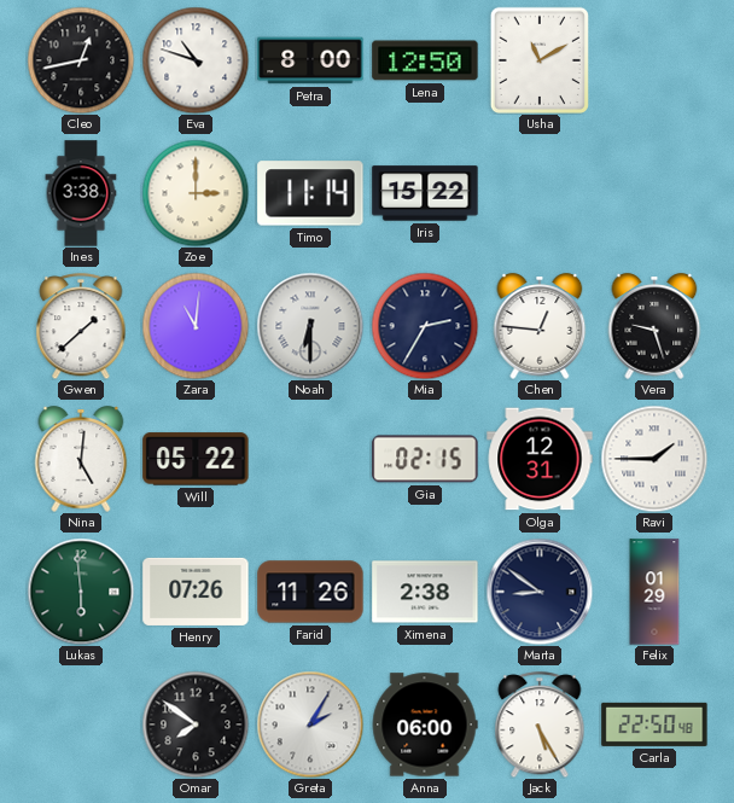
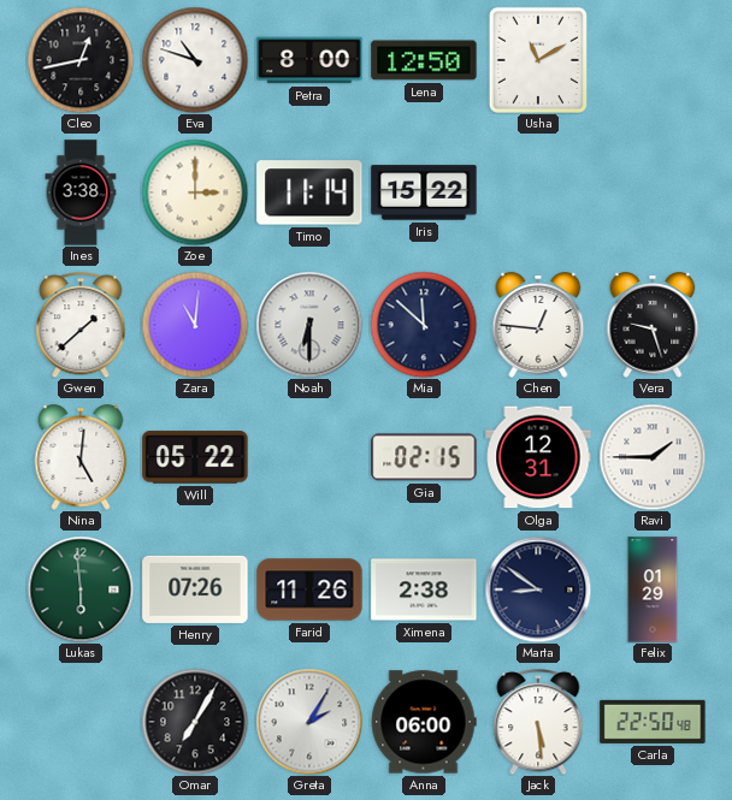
Mia: 2:35 -> 11:52 (424, 325)
Omar: 7:51 -> 7:05 (195, 722)
Jack: 5:25 -> 5:29 (538, 722)
